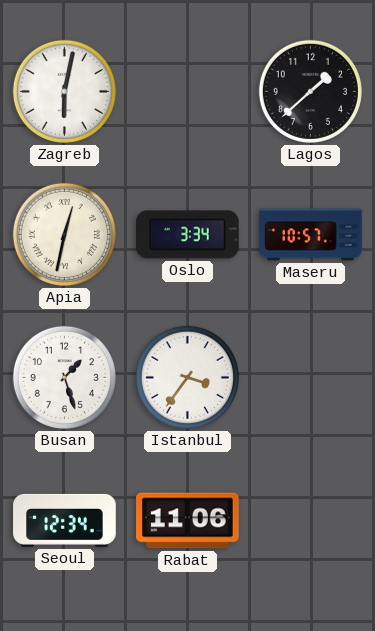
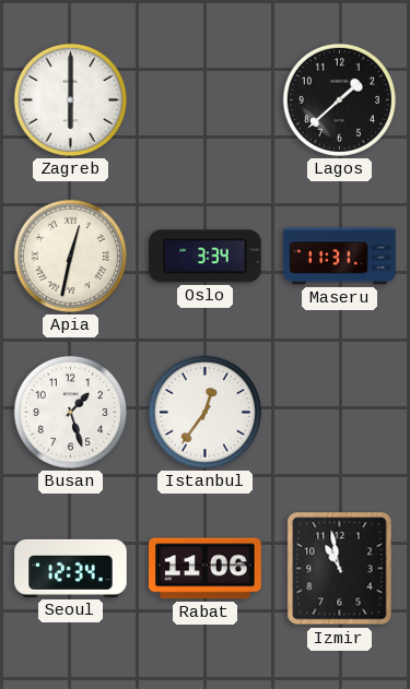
Zagreb: 6:02 -> 6:00 (70, 99)
Maseru: 10:57 -> 11:31 (340, 257)
Istanbul: 3:36 -> 12:36 (204, 412)
Izmir: none -> 10:58 (340, 569)
